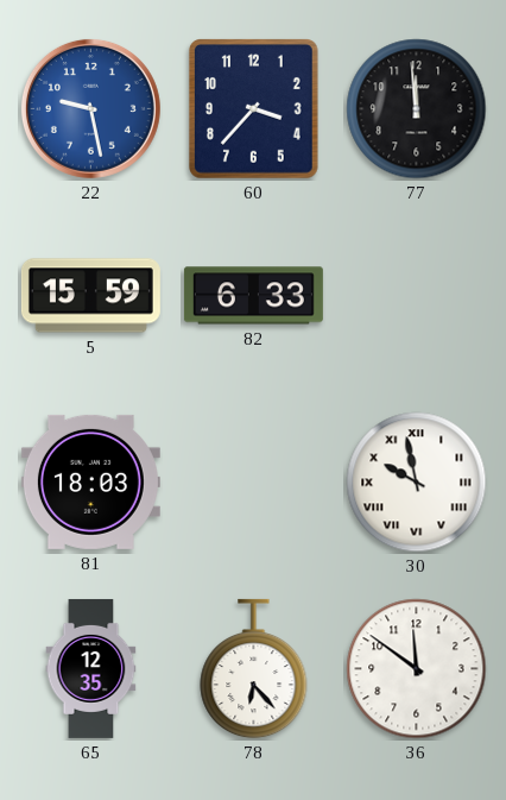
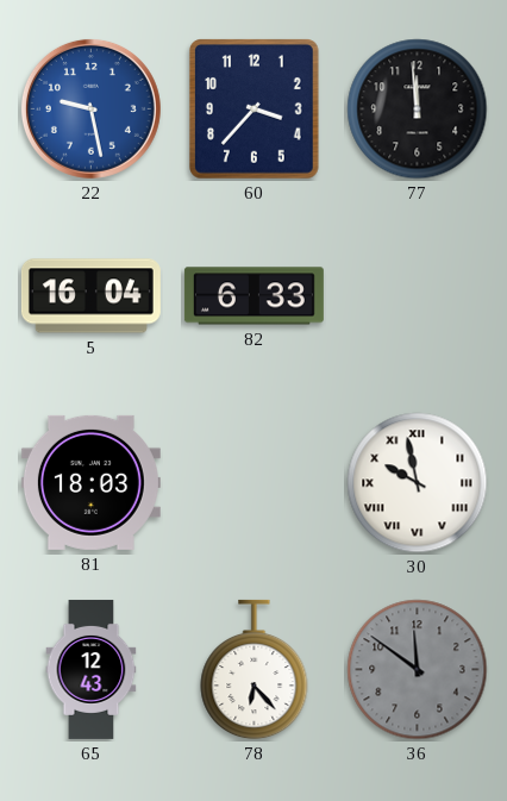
5: 15:59 -> 16:04 (90, 296)
65: 12:35 -> 12:43 (92, 669)
36 dial: white -> grey (418, 670)
